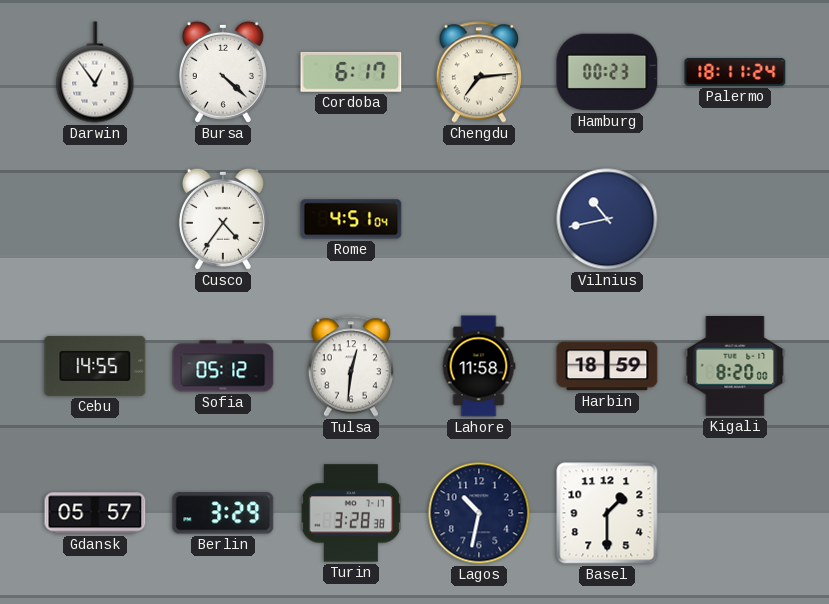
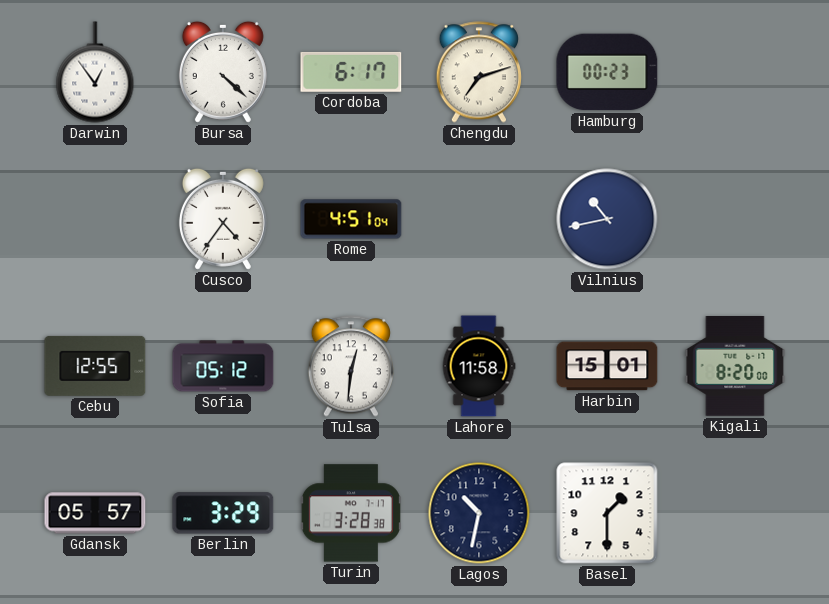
Chengdu: 7:14 -> 7:12 (478, 72)
Palermo: 18:11 -> none (735, 73)
Cebu: 14:55 -> 12:55 (95, 366)
Harbin: 18:59 -> 15:01 (607, 366)
